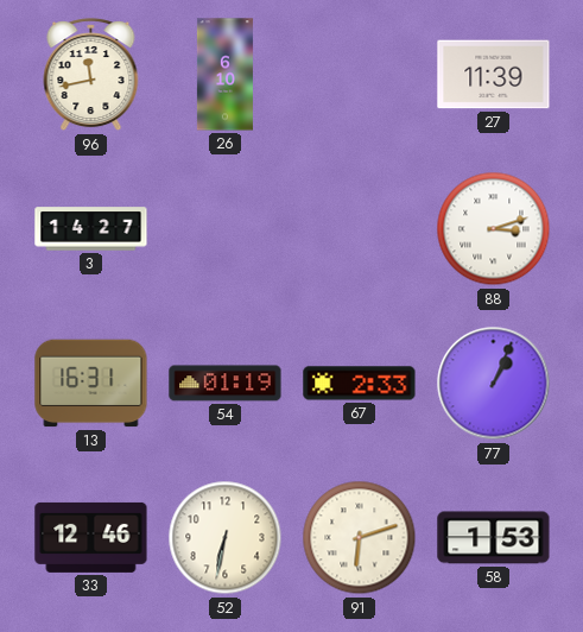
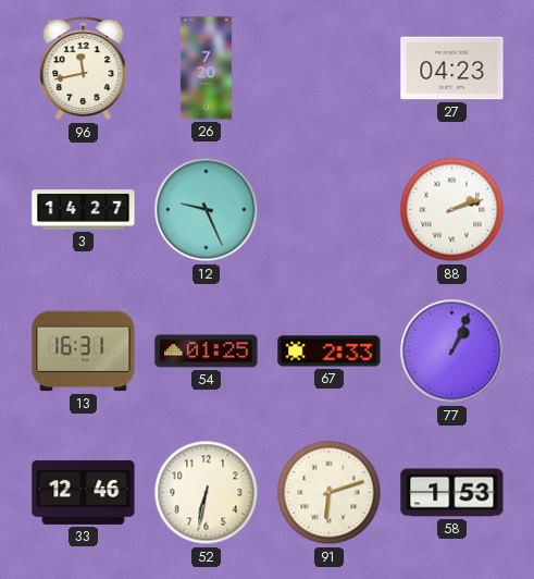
26: 6:10 -> 7:20 (206, 69)
27: 11:39 -> 04:23 (452, 69)
12: none -> 9:26 (207, 210)
88: 3:12 -> 2:12 (452, 210)
54: 01:19 -> 01:25 (207, 352)
